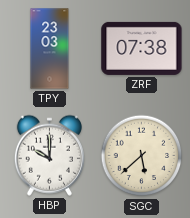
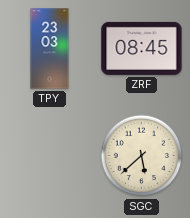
ZRF: 07:38 -> 08:45 (142, 48)
HBP: 10:00 -> none (49, 155)
